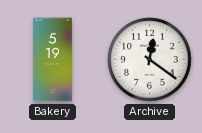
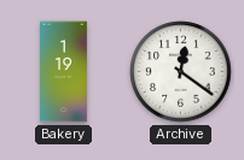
Bakery: 5:19 -> 1:19 (64, 72)
